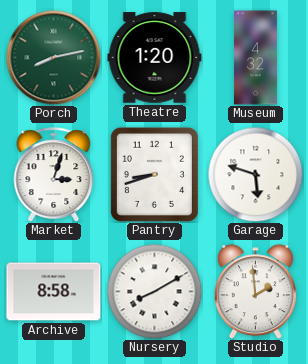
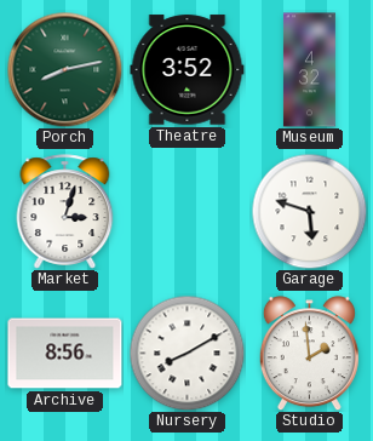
Theatre: 1:20 -> 3:52 (188, 70)
Pantry: 8:42 -> none (154, 174)
Archive: 8:58 -> 8:56 (65, 354)
